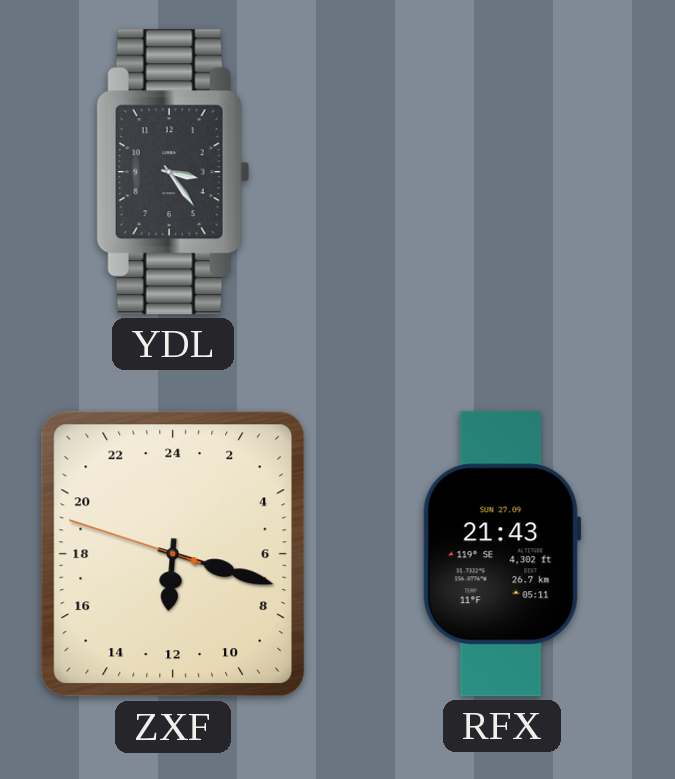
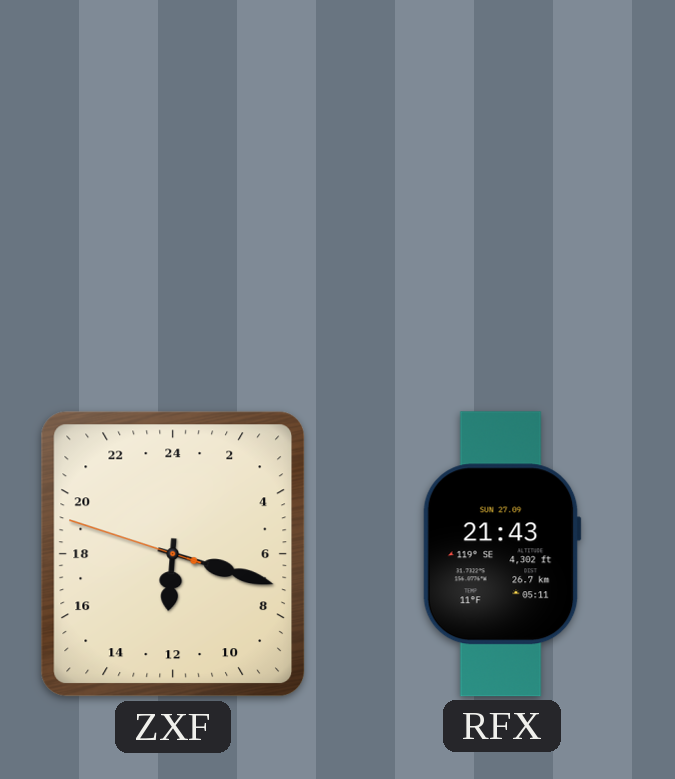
YDL: 3:24 -> none (173, 172)
